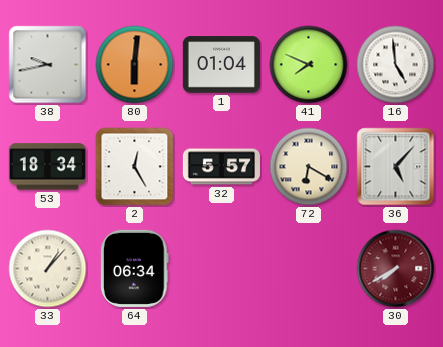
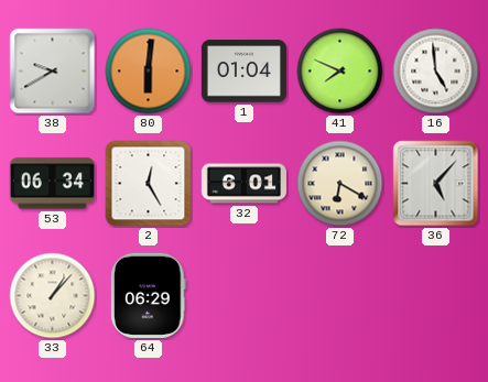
38: 9:43 -> 9:40 (53, 72)
53: 18:34 -> 06:34 (52, 184)
32: 5:57 -> 6:01 (243, 184)
64: 06:34 -> 06:29 (149, 295)
30: 7:40 -> none (396, 269)
